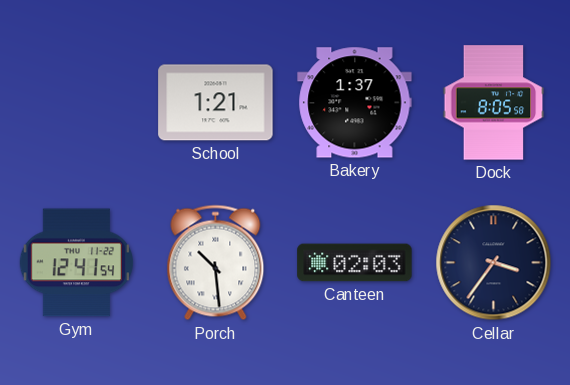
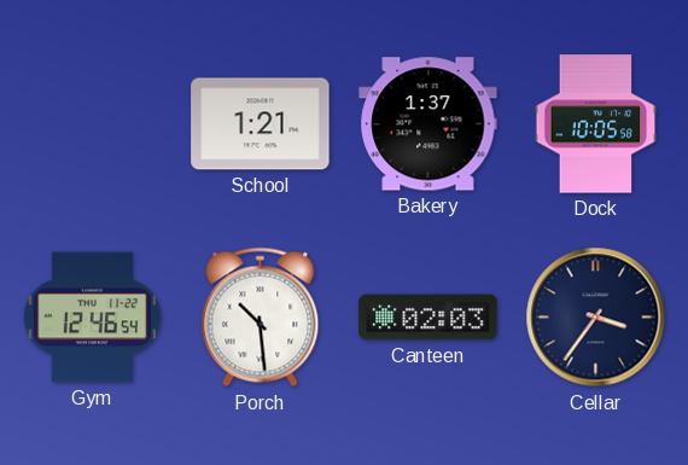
Dock: 8:05 -> 10:05 (596, 124)
Gym: 12:41 -> 12:46 (92, 318)
